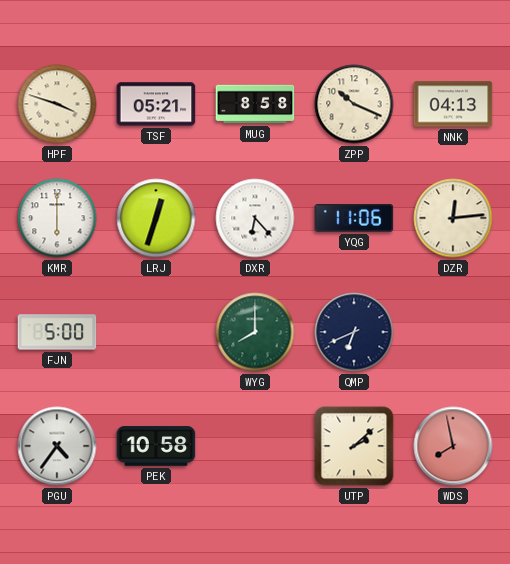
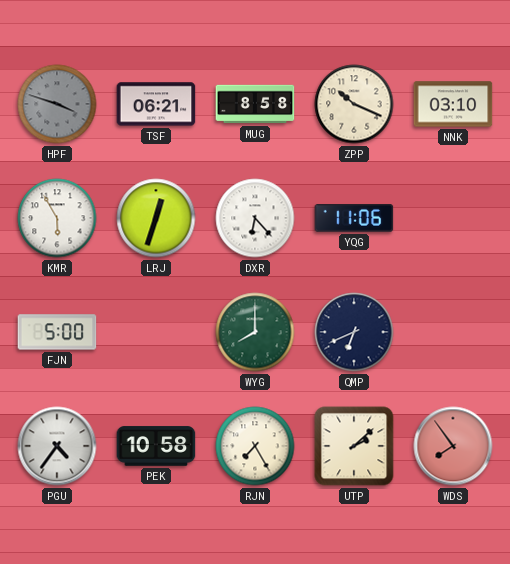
HPF dial: cream -> grey (57, 104)
TSF: 05:21 -> 06:21 (156, 104)
NNK: 04:13 -> 03:10 (453, 104)
KMR: 6:00 -> 5:55 (57, 218)
DZR: 12:14 -> none (453, 218)
RJN: none -> 7:25 (255, 446)
WDS: 7:58 -> 7:54 (453, 446)
